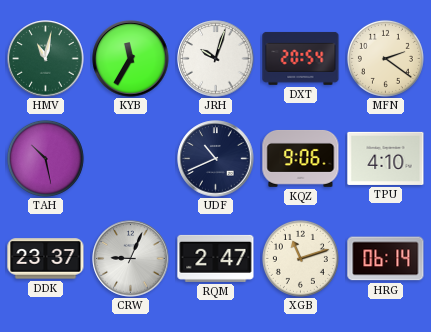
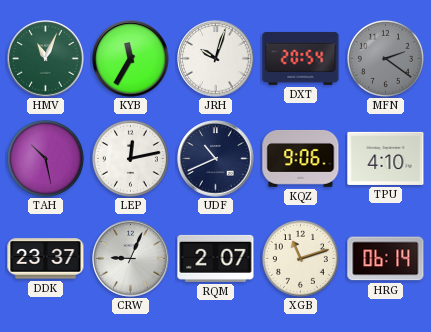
HMV: 11:02 -> 11:04 (46, 59)
MFN dial: cream -> grey (385, 58)
LEP: none -> 12:13 (130, 158)
RQM: 2:47 -> 2:07 (216, 258)
